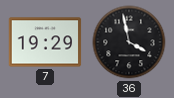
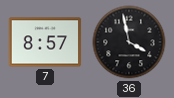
7: 19:29 -> 8:57 (45, 42)
